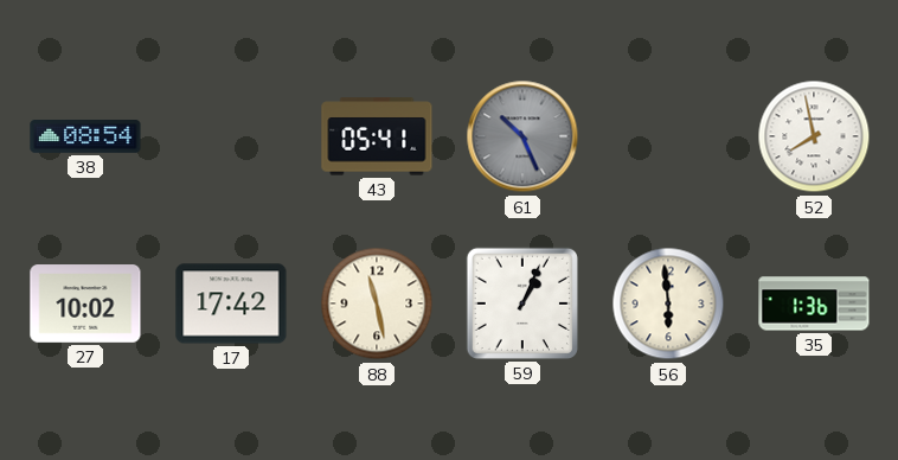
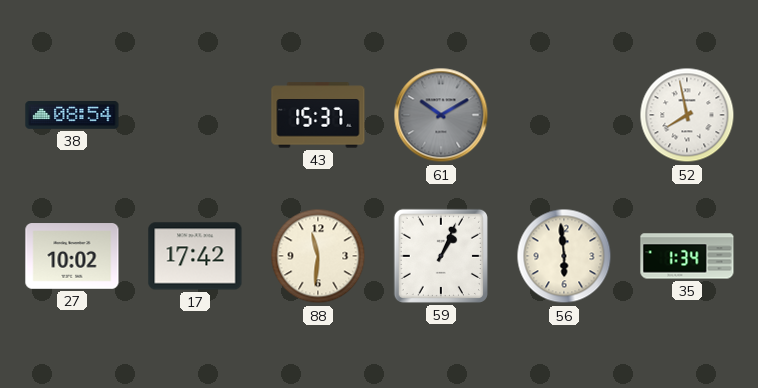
43: 05:41 -> 15:37 (318, 115)
61: 10:26 -> 10:10 (441, 115)
88: 11:28 -> 11:31 (318, 256)
35: 1:36 -> 1:34 (687, 256)
